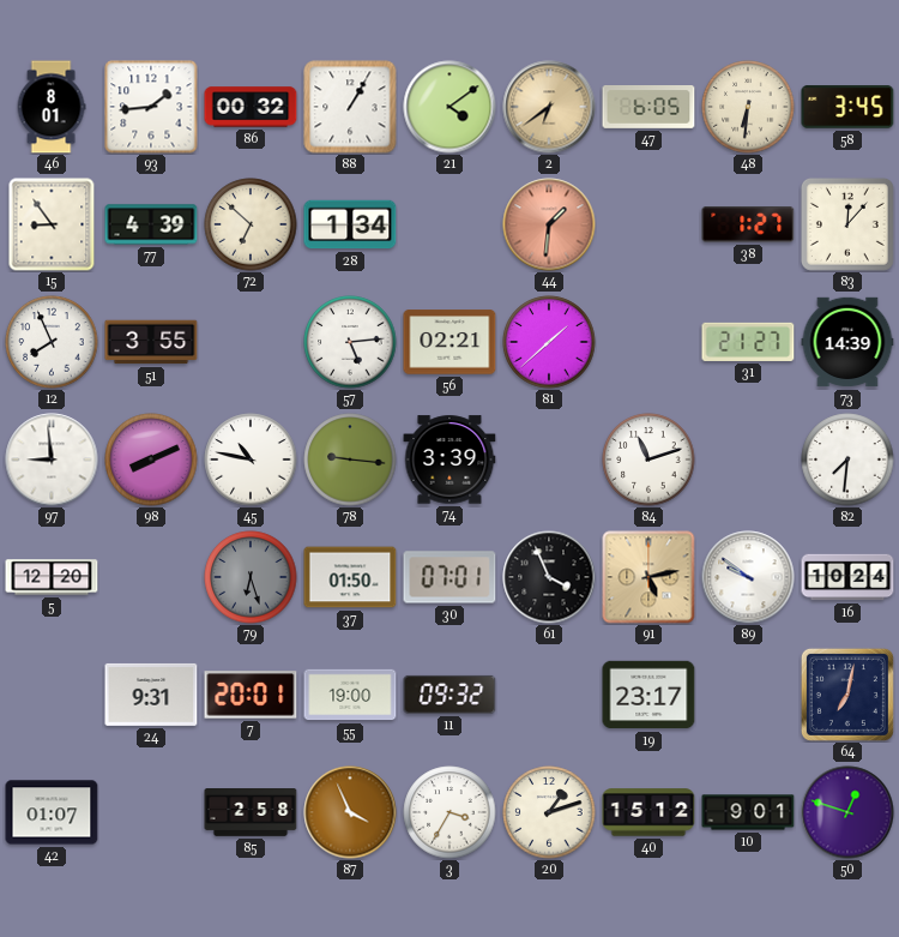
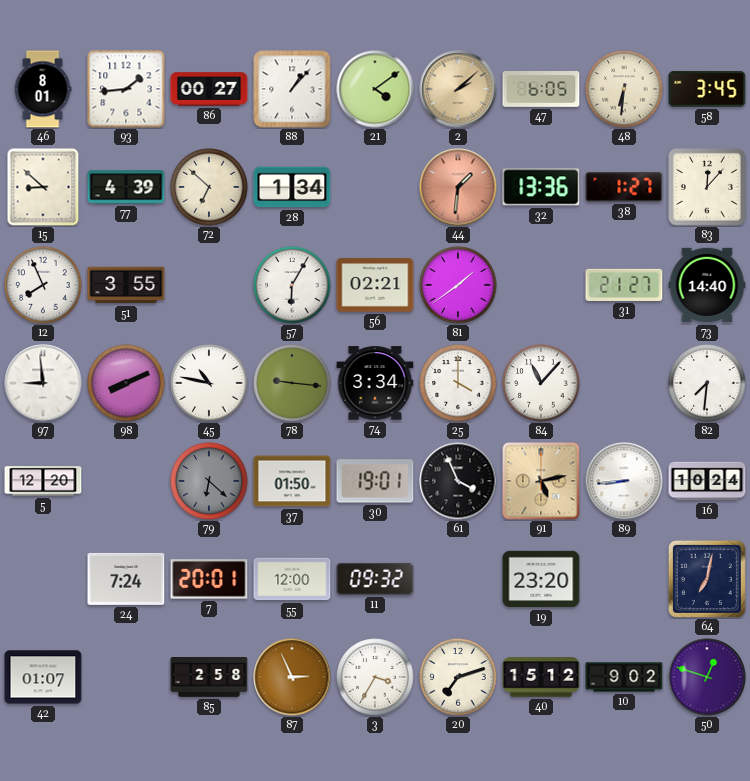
86: 00:32 -> 00:27 (209, 89)
88: 1:05 -> 1:07 (292, 89)
2: 6:39 -> 2:08 (458, 89)
15: 8:54 -> 8:52 (43, 187)
32: none -> 13:36 (541, 187)
57: 5:14 -> 6:05 (292, 285)
81: 1:38 -> 1:39 (458, 285)
73: 14:39 -> 14:40 (707, 285)
74: 3:39 -> 3:34 (375, 383)
25: none -> 4:00 (458, 383)
84: 11:12 -> 11:07 (541, 383)
79: 6:27 -> 6:22 (209, 481)
30: 07:01 -> 19:01 (375, 481)
89: 9:51 -> 8:44 (624, 481)
24: 9:31 -> 7:24 (126, 579)
55: 19:00 -> 12:00 (292, 579)
19: 23:17 -> 23:20 (541, 579)
87: 3:56 -> 2:56 (292, 677)
20: 1:12 -> 7:12 (458, 677)
10: 9:01 -> 9:02 (624, 677)
